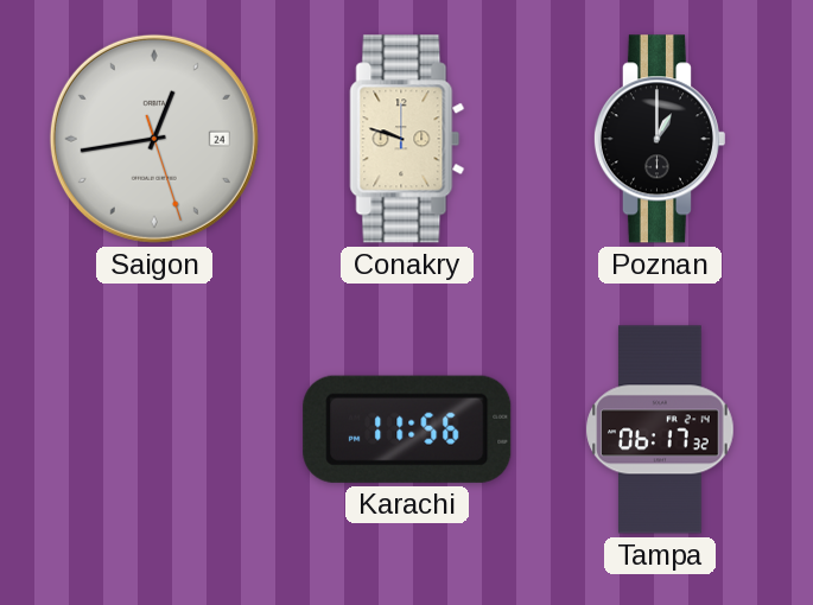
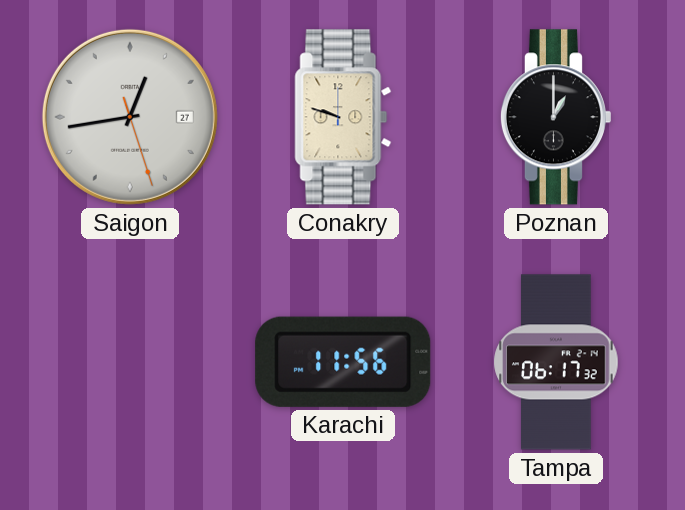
Saigon date: 24 -> 27 (130, 117)
